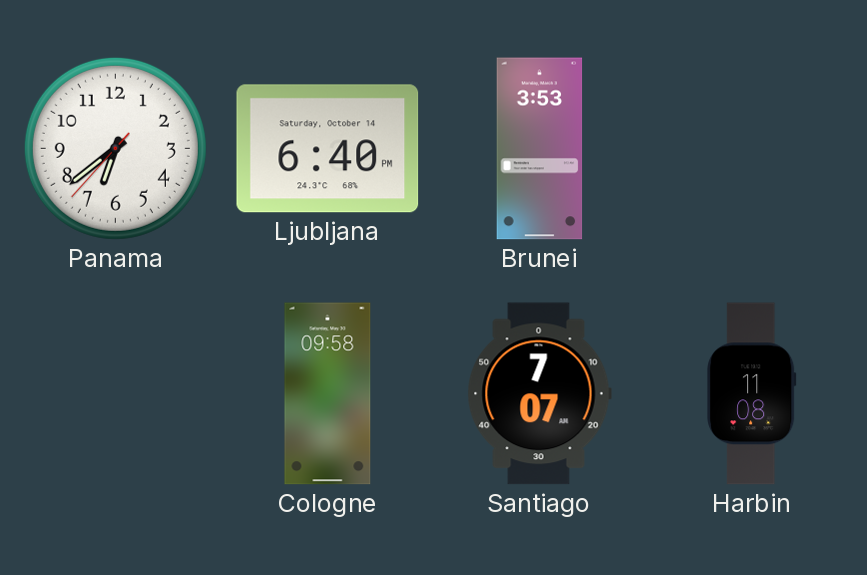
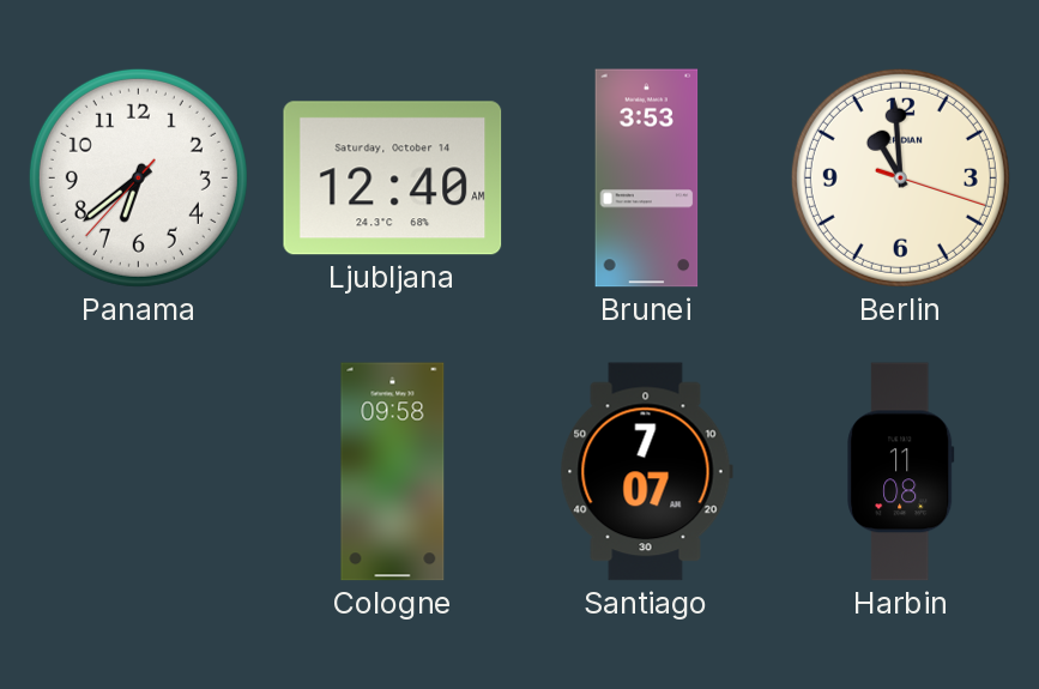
Ljubljana: 6:40 -> 12:40 (393, 179)
Berlin: none -> 10:59 (900, 177)
